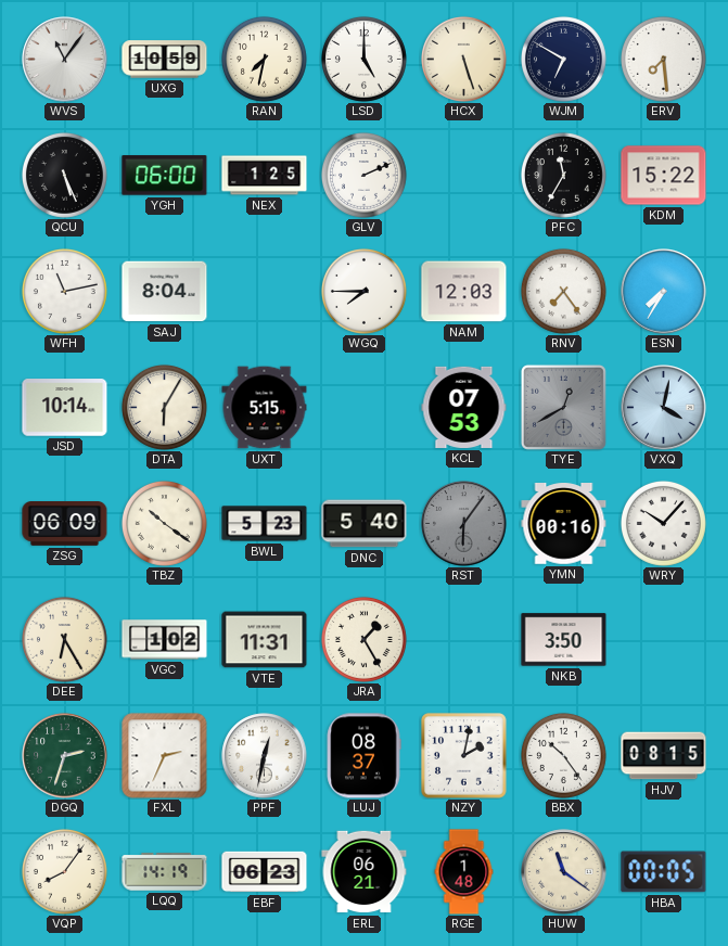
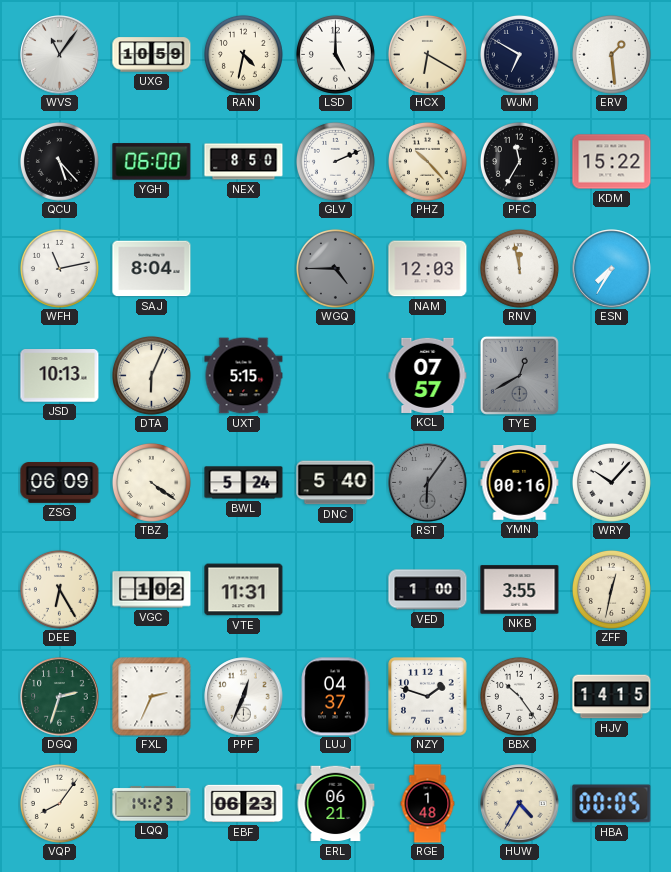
RAN: 7:32 -> 4:32 (243, 54)
HCX: 5:27 -> 6:20 (427, 54)
ERV: 7:29 -> 1:29 (611, 54)
QCU: 5:26 -> 5:23 (59, 161)
NEX: 1:25 -> 8:50 (244, 162)
PHZ: none -> 10:23 (427, 161)
WGQ: 7:45 -> 4:45 (335, 268)
WGQ dial: white -> grey (335, 268)
RNV: 7:24 -> 11:58 (519, 268)
JSD: 10:14 -> 10:13 (60, 376)
DTA: 6:05 -> 6:04 (151, 375)
KCL: 07:53 -> 07:57 (428, 375)
VXQ: 4:02 -> none (664, 408)
TBZ: 10:21 -> 4:21 (151, 482)
BWL: 5:23 -> 5:24 (244, 483)
JRA: 1:25 -> none (363, 639)
VED: none -> 1:00 (428, 590)
NKB: 3:50 -> 3:55 (520, 590)
ZFF: none -> 12:32 (611, 589)
PPF: 12:32 -> 12:34 (244, 697)
LUJ: 08:37 -> 04:37 (335, 697)
NZY: 2:02 -> 1:48 (428, 697)
HJV: 08:15 -> 14:15 (612, 697)
LQQ: 14:19 -> 14:23 (152, 804)
HUW: 11:21 -> 4:35 (520, 804)
